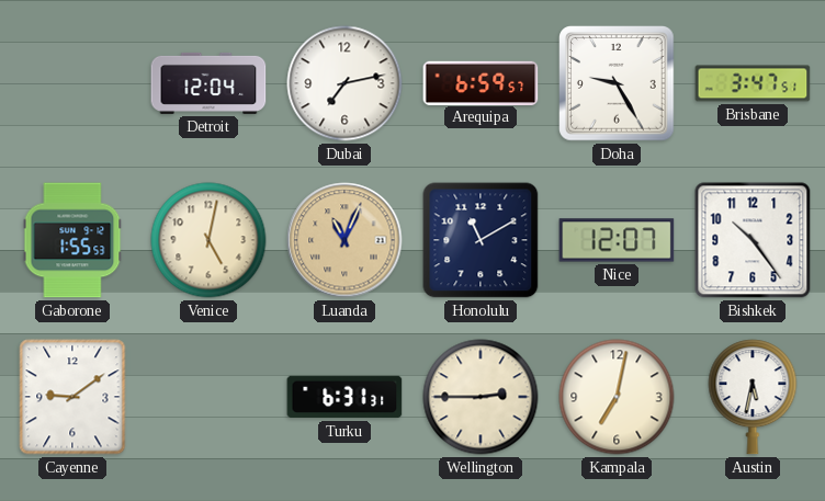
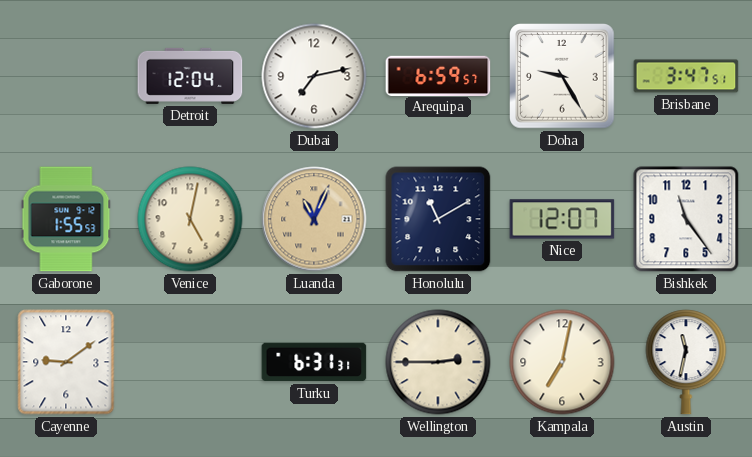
Bishkek: 10:24 -> 11:24 (686, 219)
Austin: 5:32 -> 11:32 (686, 362)
